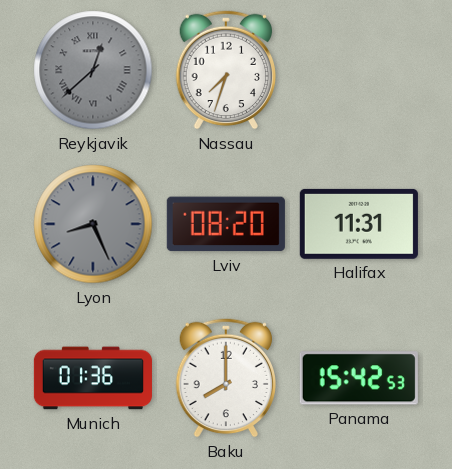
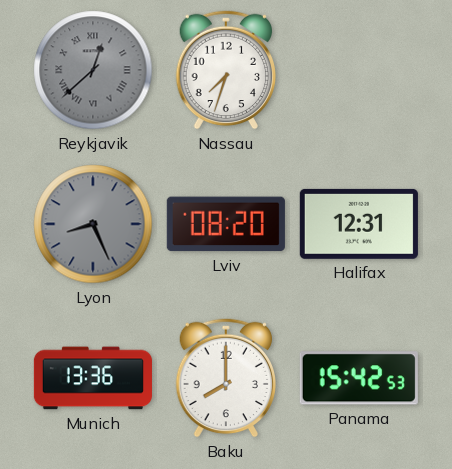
Halifax: 11:31 -> 12:31 (359, 224)
Munich: 01:36 -> 13:36 (93, 378)
